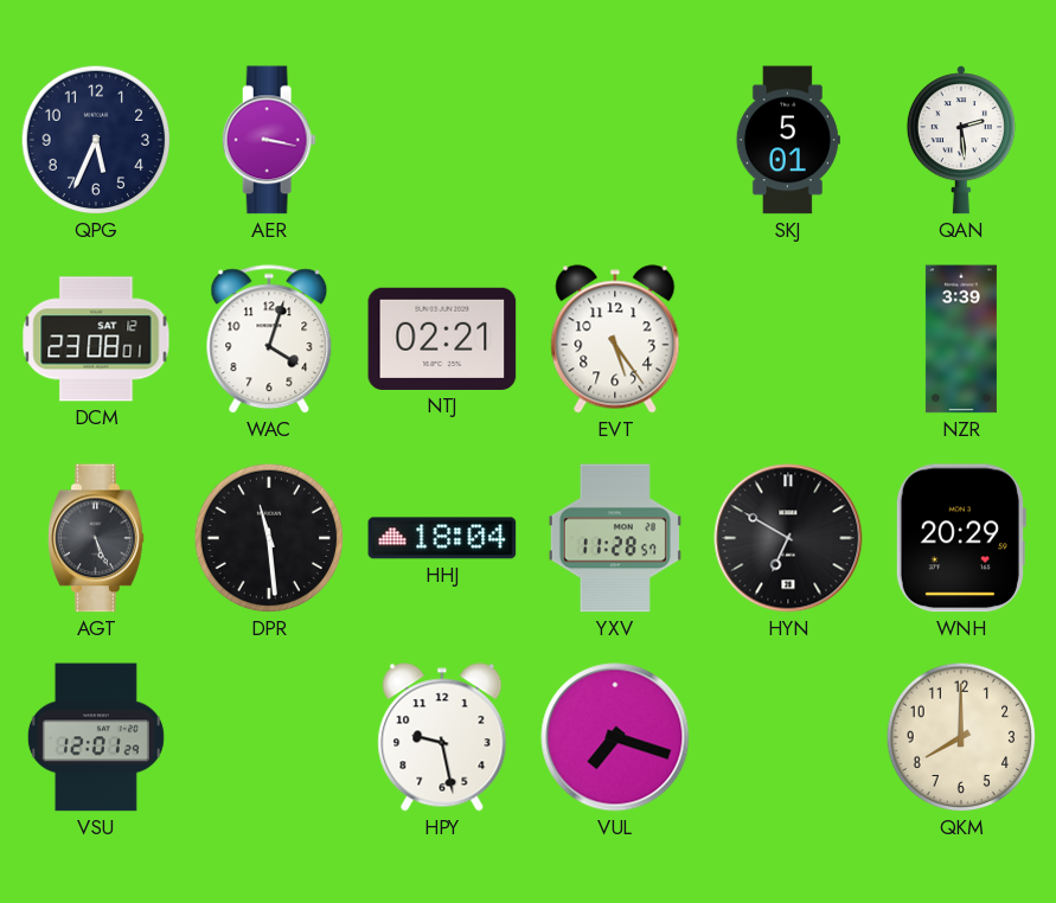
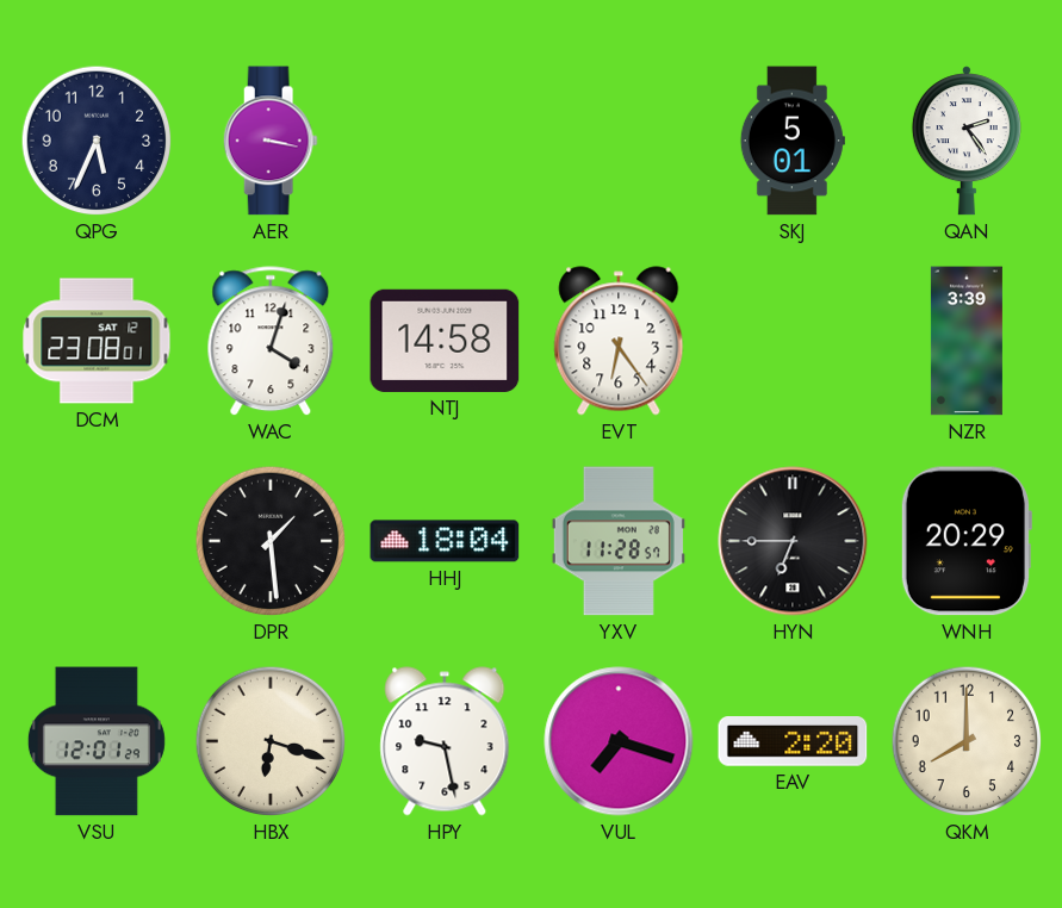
QAN: 2:29 -> 2:24 (967, 141)
NTJ: 02:21 -> 14:58 (445, 341)
EVT: 5:24 -> 6:24 (619, 341)
AGT: 5:26 -> none (96, 538)
DPR: 11:29 -> 1:29 (271, 541)
HYN: 6:50 -> 6:45 (793, 541)
HBX: none -> 6:18 (271, 741)
EAV: none -> 2:20 (793, 742)
